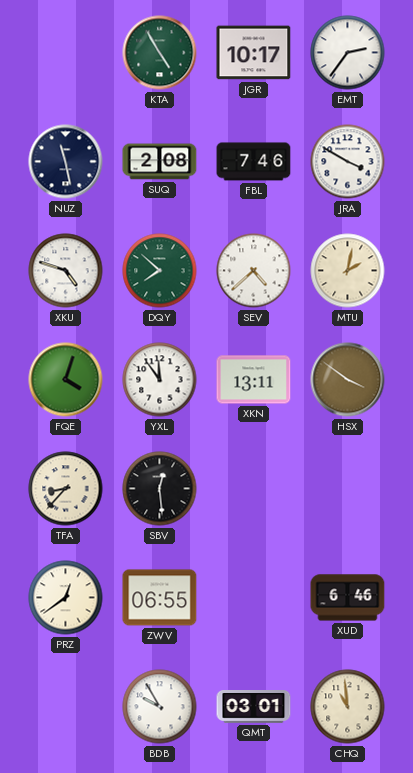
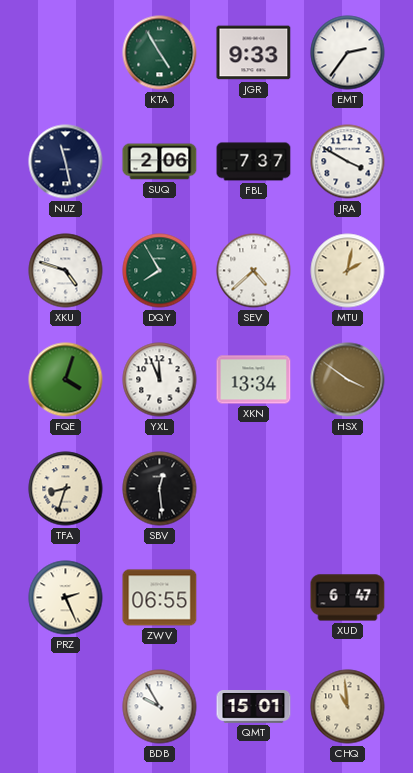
JGR: 10:17 -> 9:33 (254, 53)
SUQ: 2:08 -> 2:06 (160, 162)
FBL: 7:46 -> 7:37 (254, 162)
DQY: 7:52 -> 7:55 (160, 271)
YXL: 11:54 -> 11:56 (160, 380)
XKN: 13:11 -> 13:34 (254, 380)
TFA: 8:37 -> 8:33 (66, 489)
PRZ: 12:39 -> 2:26 (66, 598)
XUD: 6:46 -> 6:47 (348, 598)
QMT: 03:01 -> 15:01 (254, 707)
